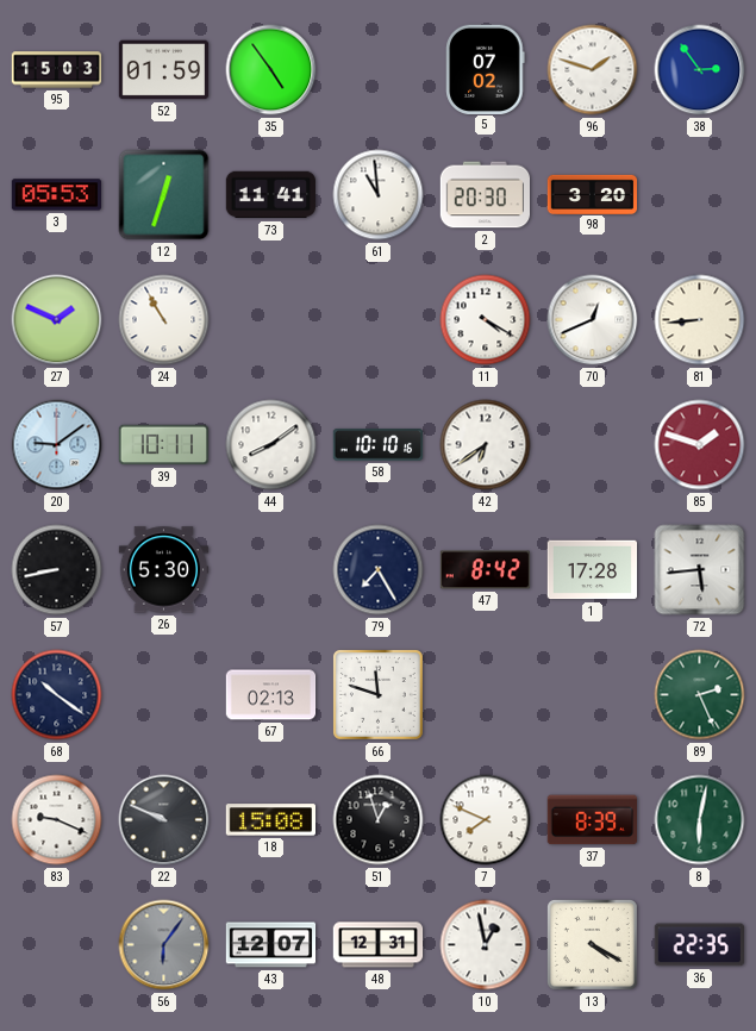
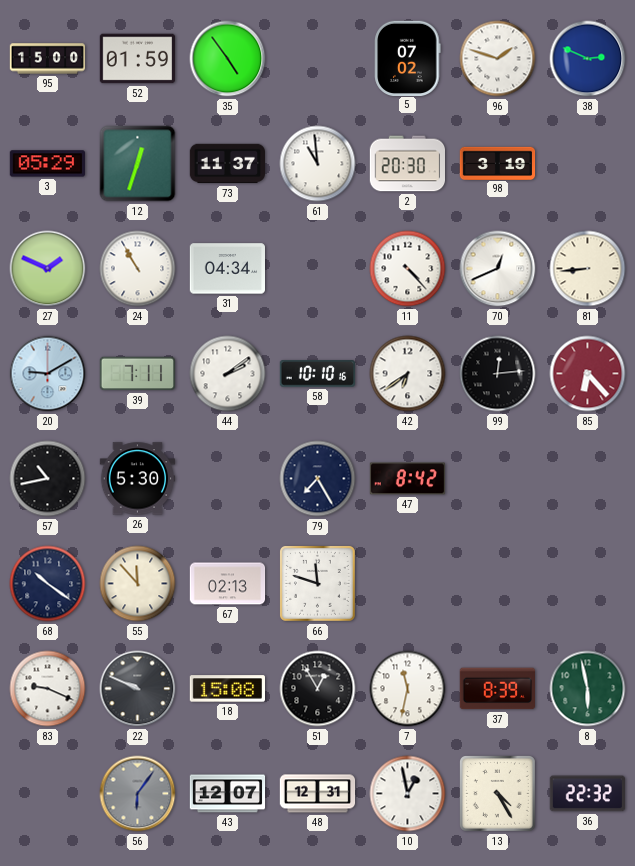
95: 15:03 -> 15:00 (48, 59)
38: 2:54 -> 2:49 (588, 59)
3: 05:53 -> 05:29 (48, 164)
73: 11:41 -> 11:37 (228, 164)
98: 3:20 -> 3:19 (498, 163)
31: none -> 04:34 (227, 269)
11: 4:20 -> 4:23 (408, 269)
20: 9:09 -> 9:10 (48, 374)
39: 10:11 -> 7:11 (138, 374)
44: 8:09 -> 2:09 (228, 374)
99: none -> 12:14 (498, 374)
85: 1:48 -> 6:23 (588, 374)
57: 8:43 -> 10:43 (48, 479)
1: 17:28 -> none (593, 570)
72: 5:44 -> none (700, 570)
55: none -> 11:53 (138, 584)
89: 2:26 -> none (700, 695)
51: 12:57 -> 12:55 (318, 689)
7: 7:49 -> 11:32 (408, 689)
8: 6:02 -> 5:58 (588, 689)
13: 4:20 -> 4:25 (497, 793)
36: 22:35 -> 22:32 (587, 794)
